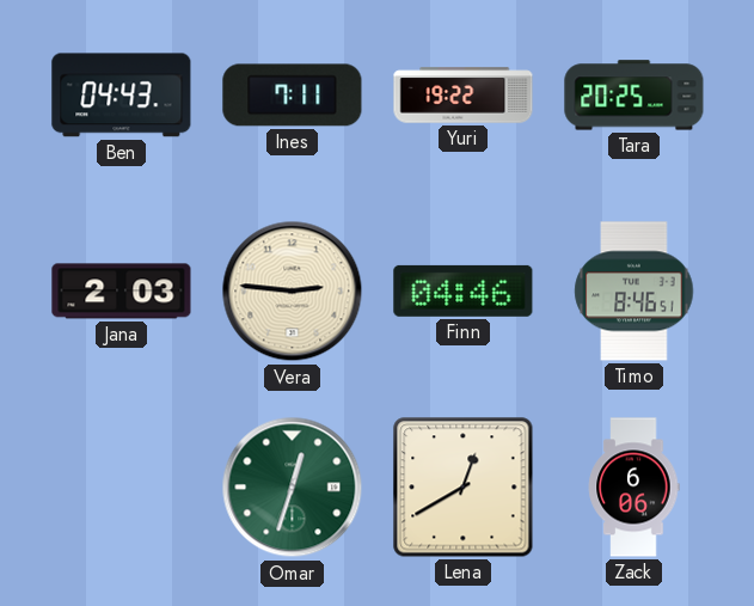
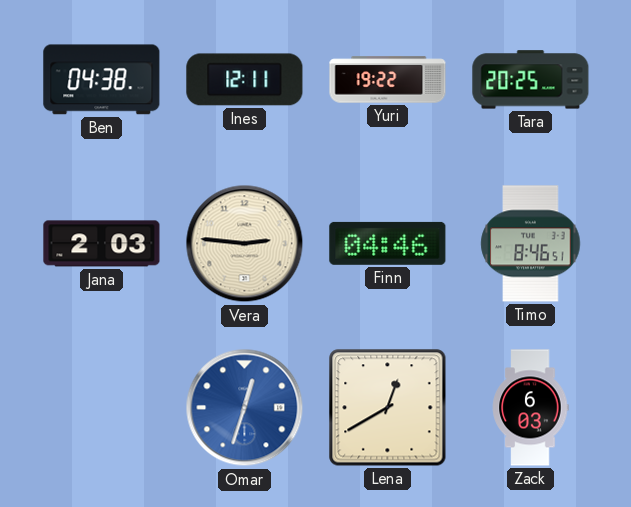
Ben: 04:43 -> 04:38 (102, 80)
Ines: 7:11 -> 12:11 (245, 80)
Omar dial: green -> blue (245, 408)
Zack: 6:06 -> 6:03 (530, 408)
